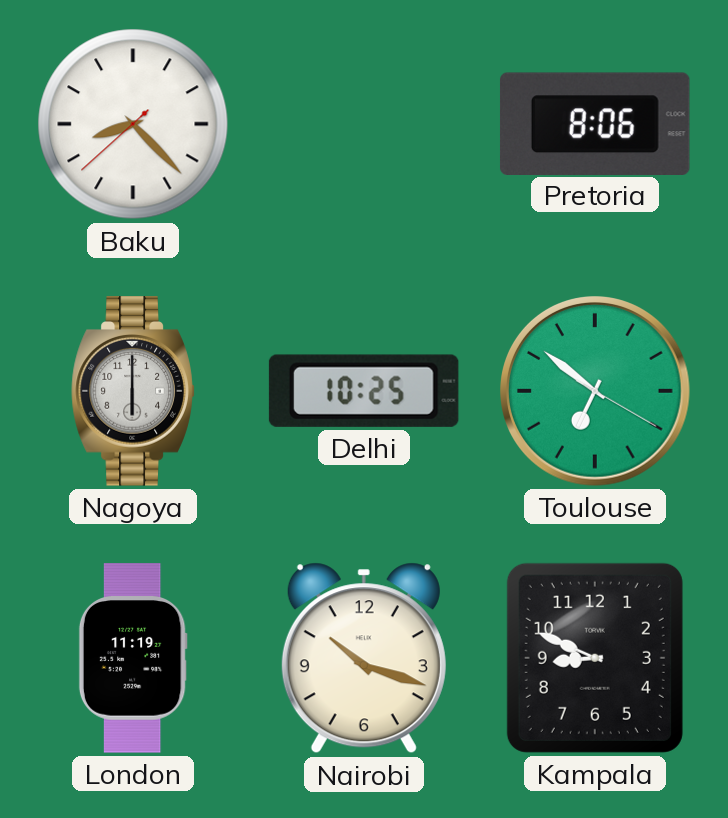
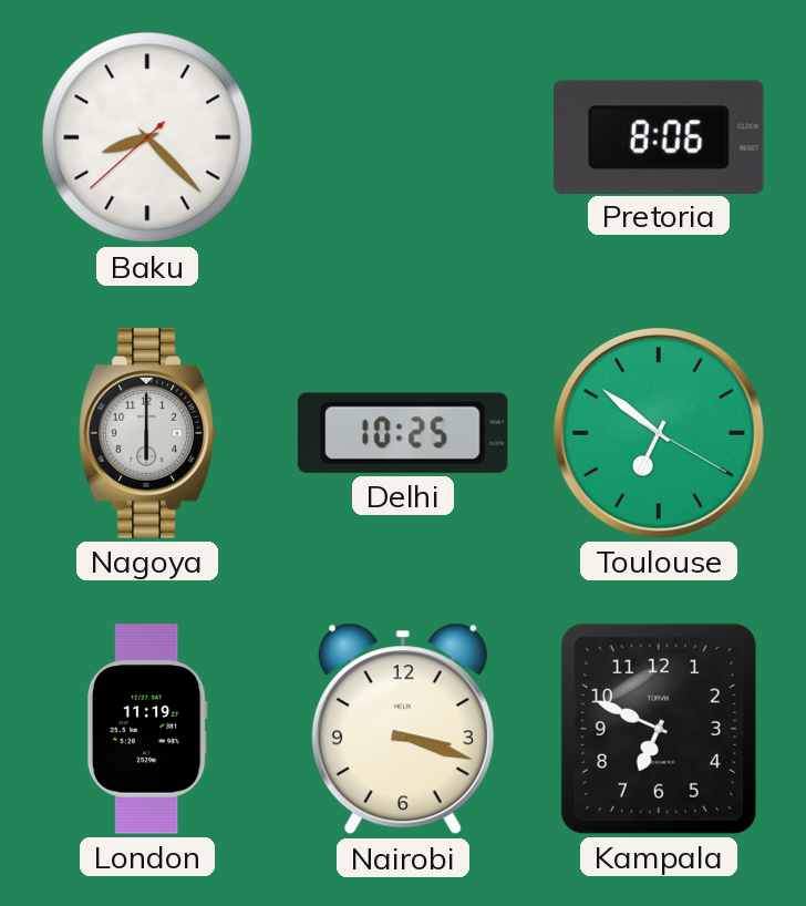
Nairobi: 10:18 -> 3:18 (403, 729)
Kampala: 8:49 -> 6:49 (659, 729)
